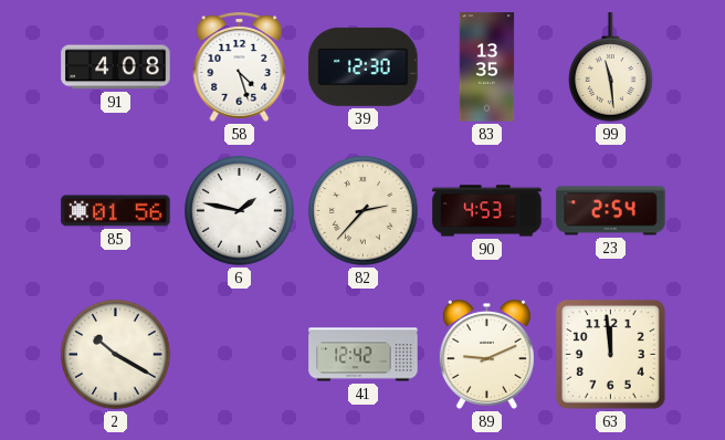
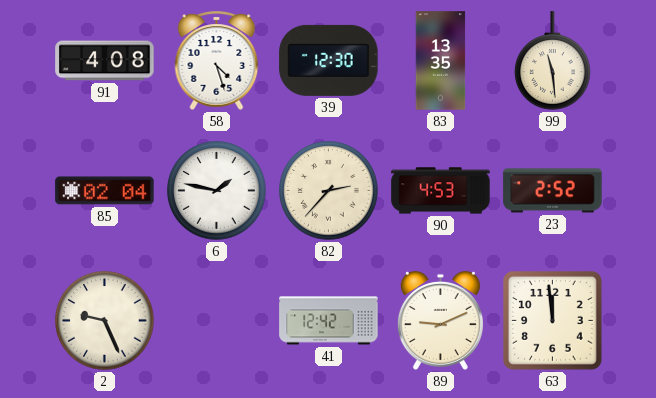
85: 01:56 -> 02:04 (105, 191)
23: 2:54 -> 2:52 (553, 191)
2: 10:20 -> 9:26 (105, 321)
